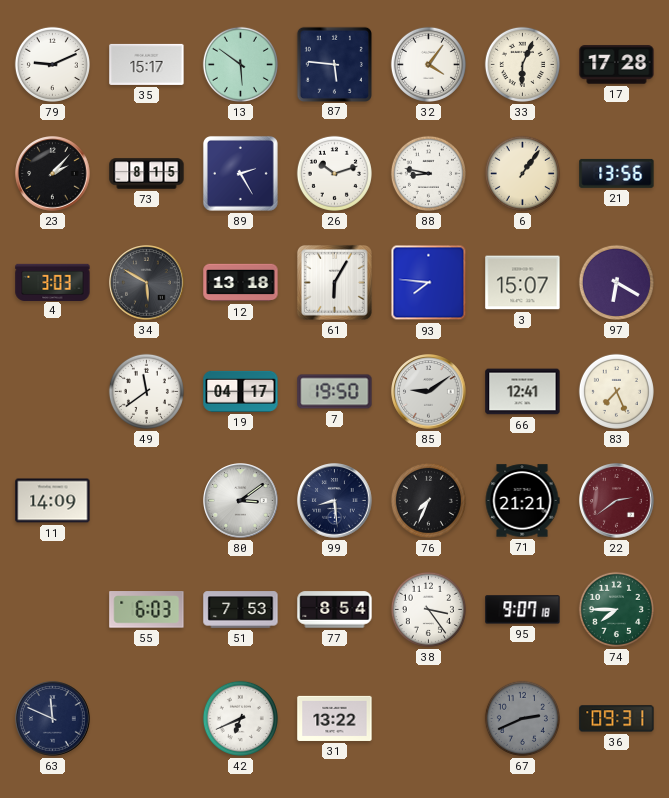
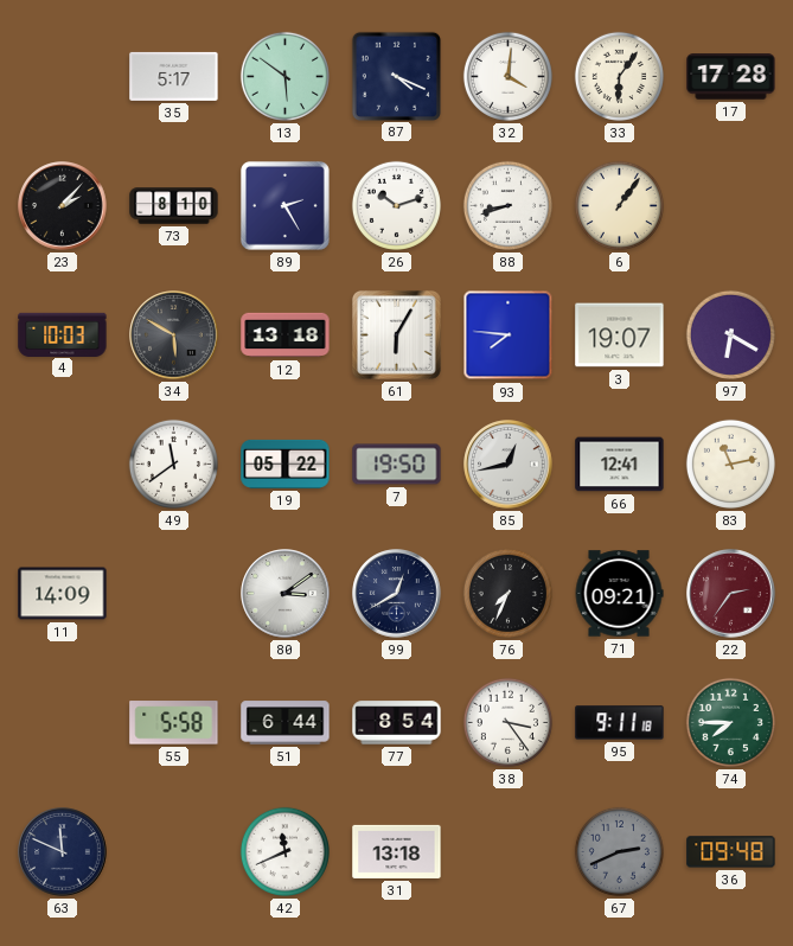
79: 9:11 -> none (52, 64)
35: 15:17 -> 5:17 (174, 76)
87: 5:46 -> 4:19 (396, 76)
32: 4:06 -> 4:01 (507, 76)
33: 6:04 -> 6:06 (619, 76)
73: 8:15 -> 8:10 (174, 206)
88: 8:47 -> 8:42 (507, 205)
21: 13:56 -> none (617, 173)
4: 3:03 -> 10:03 (63, 334)
3: 15:07 -> 19:07 (620, 335)
19: 04:17 -> 05:22 (286, 464)
85: 9:09 -> 12:43 (509, 465)
83: 7:26 -> 11:13 (730, 464)
99: 8:29 -> 12:40 (397, 594)
71: 21:21 -> 09:21 (619, 594)
22: 2:39 -> 2:36 (731, 594)
55: 6:03 -> 5:58 (174, 723)
51: 7:53 -> 6:44 (286, 723)
95: 9:07 -> 9:11 (620, 723)
42: 6:41 -> 11:41 (284, 851)
31: 13:22 -> 13:18 (397, 851)
36: 09:31 -> 09:48 (731, 852)
